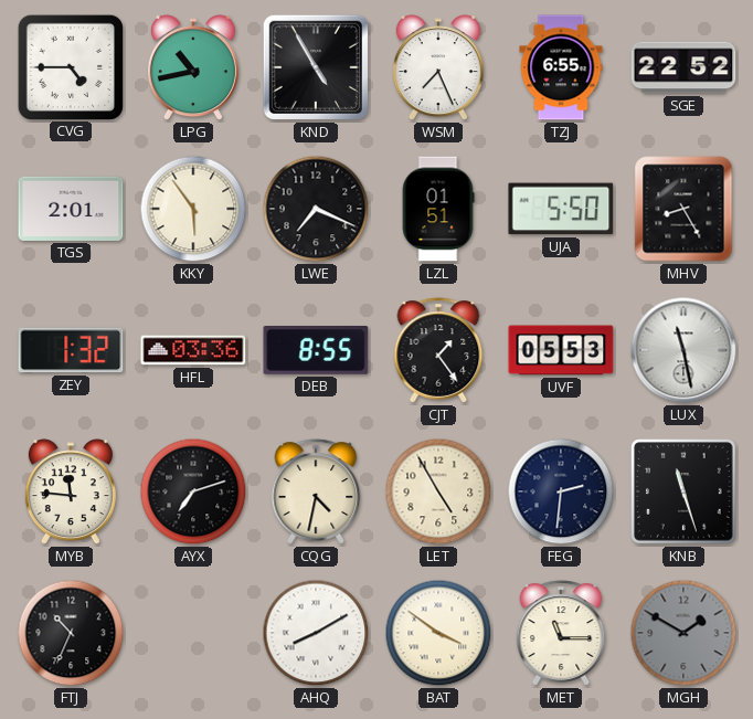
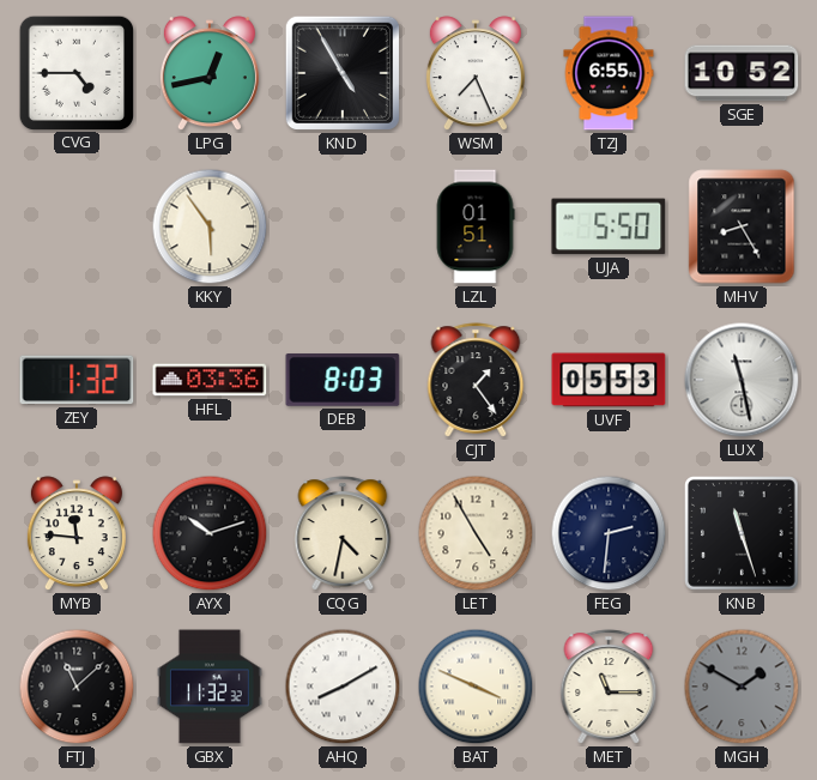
LPG: 10:43 -> 12:43 (210, 74)
SGE: 22:52 -> 10:52 (742, 73)
TGS: 2:01 -> none (71, 209)
LWE: 7:19 -> none (316, 209)
DEB: 8:55 -> 8:03 (343, 381)
AYX: 7:12 -> 10:12 (210, 533)
FTJ: 10:34 -> 11:08 (77, 687)
GBX: none -> 11:32 (210, 687)
BAT: 3:51 -> 3:49 (476, 687)
